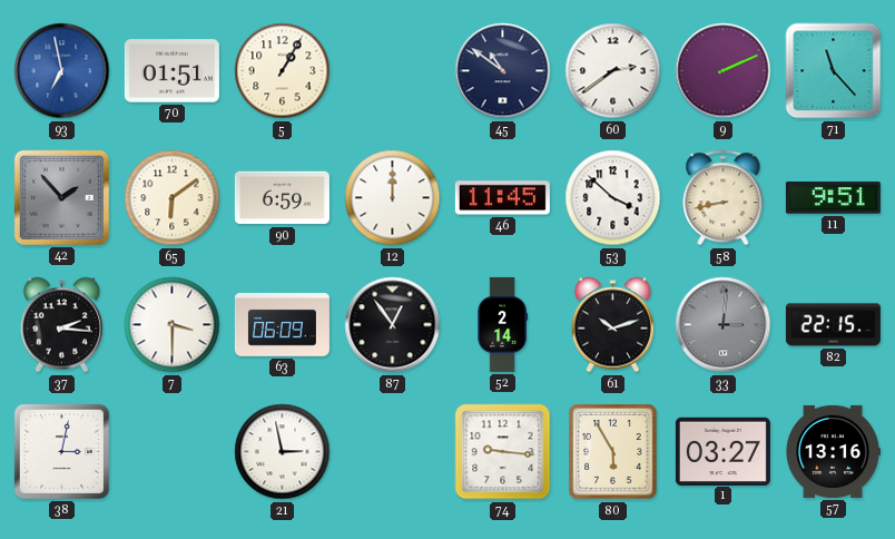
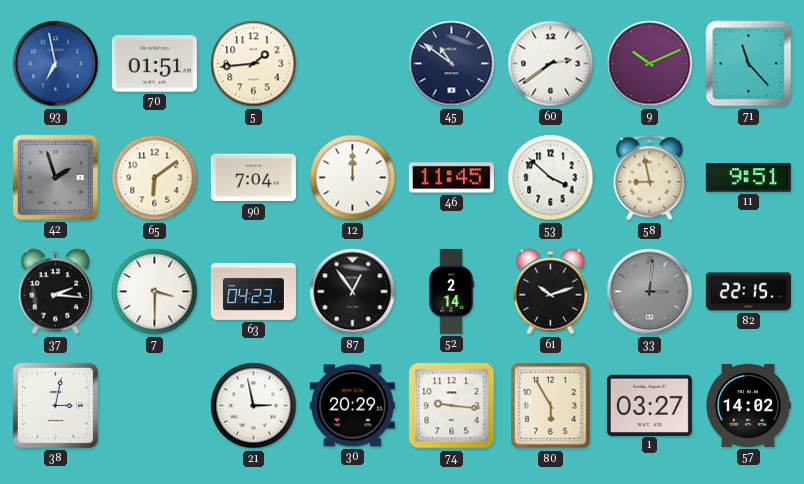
5: 1:05 -> 1:44 (254, 64)
9: 2:11 -> 10:11 (650, 64)
42: 1:53 -> 1:57 (55, 177)
90: 6:59 -> 7:04 (253, 178)
58: 8:43 -> 8:58 (650, 178)
63: 06:09 -> 04:23 (253, 292)
30: none -> 20:29 (352, 406)
57: 13:16 -> 14:02 (748, 405)
